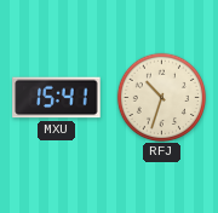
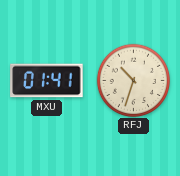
MXU: 15:41 -> 01:41 (47, 81)
